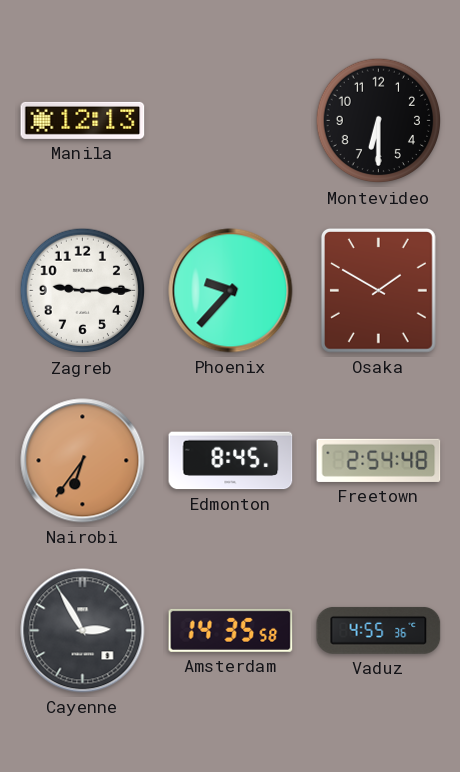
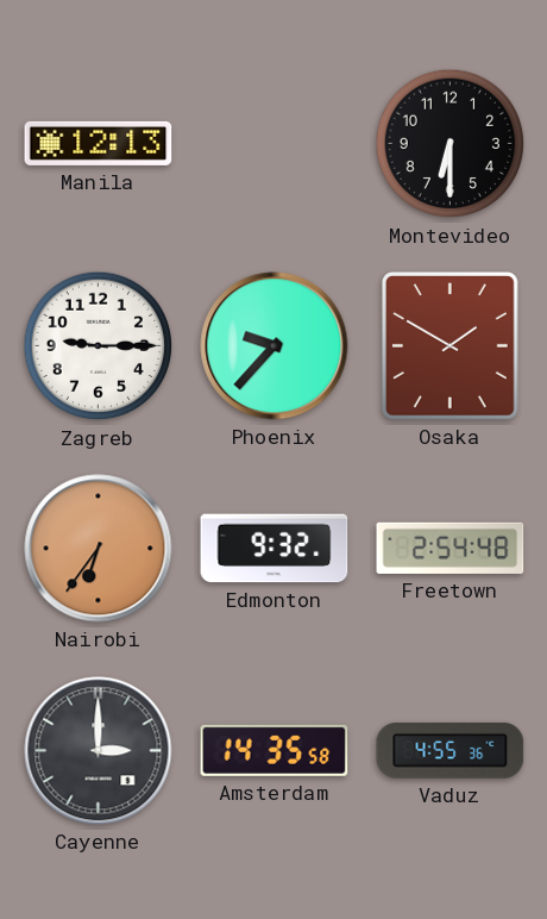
Edmonton: 8:45 -> 9:32 (275, 549)
Cayenne: 2:55 -> 3:00 (99, 751)
